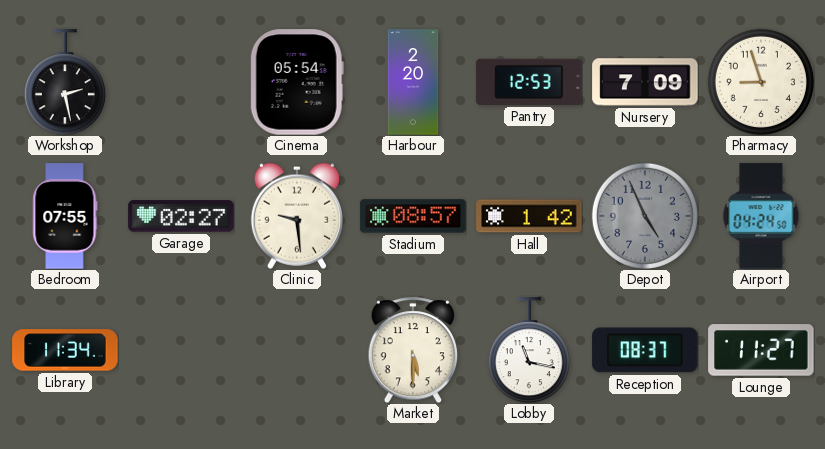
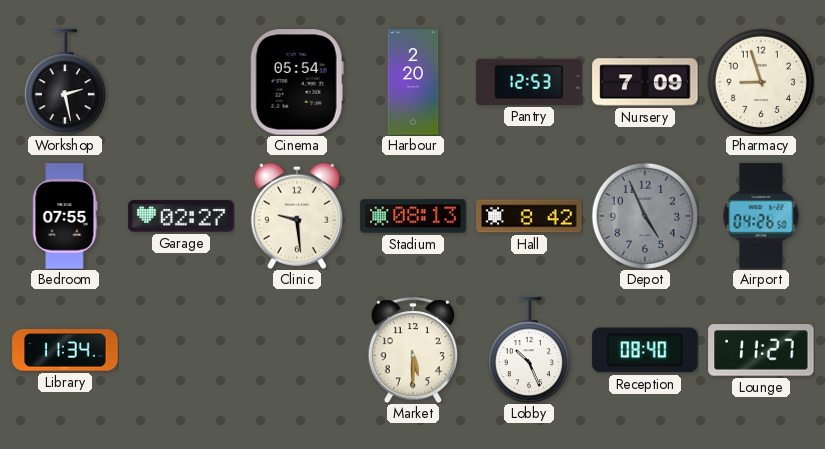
Stadium: 08:57 -> 08:13 (413, 216)
Hall: 1:42 -> 8:42 (529, 216)
Airport: 04:24 -> 04:26 (761, 216)
Lobby: 11:17 -> 10:26 (529, 350)
Reception: 08:37 -> 08:40 (645, 350)
